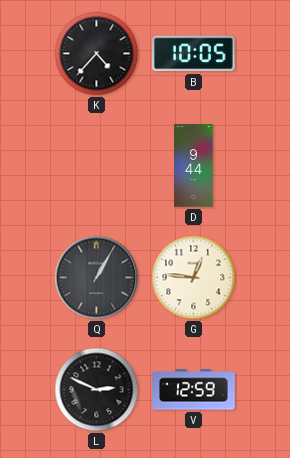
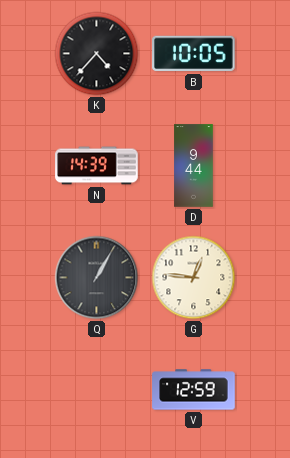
N: none -> 14:39 (97, 166)
L: 2:49 -> none (97, 390)
